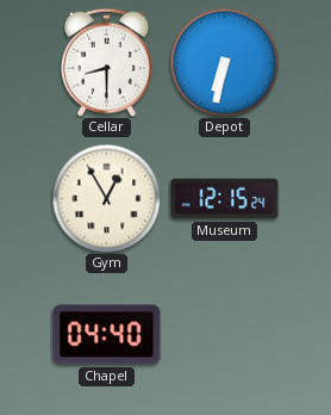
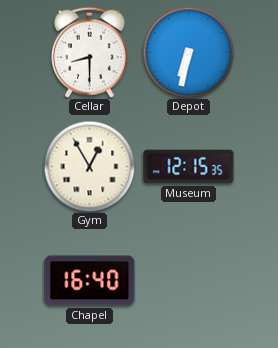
Museum: 12:15:24 -> 12:15:35 (189, 167)
Chapel: 04:40 -> 16:40 (90, 281)
